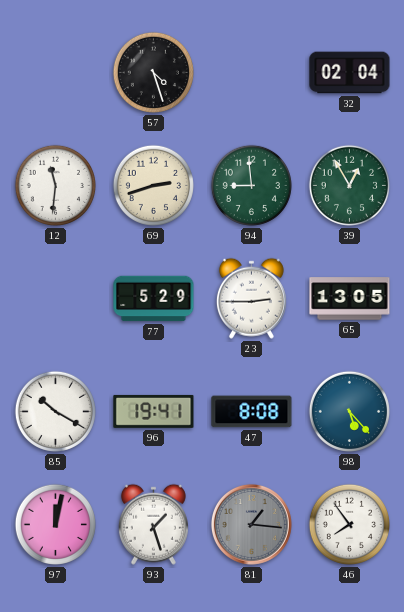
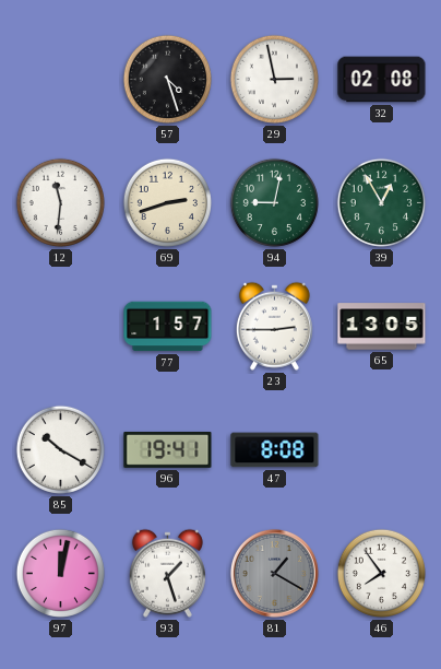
29: none -> 2:58 (274, 79)
32: 02:04 -> 02:08 (382, 80)
94: 8:59 -> 9:02 (274, 202)
77: 5:29 -> 1:57 (168, 327)
98: 5:23 -> none (349, 411)
81: 1:16 -> 1:20 (274, 573)
